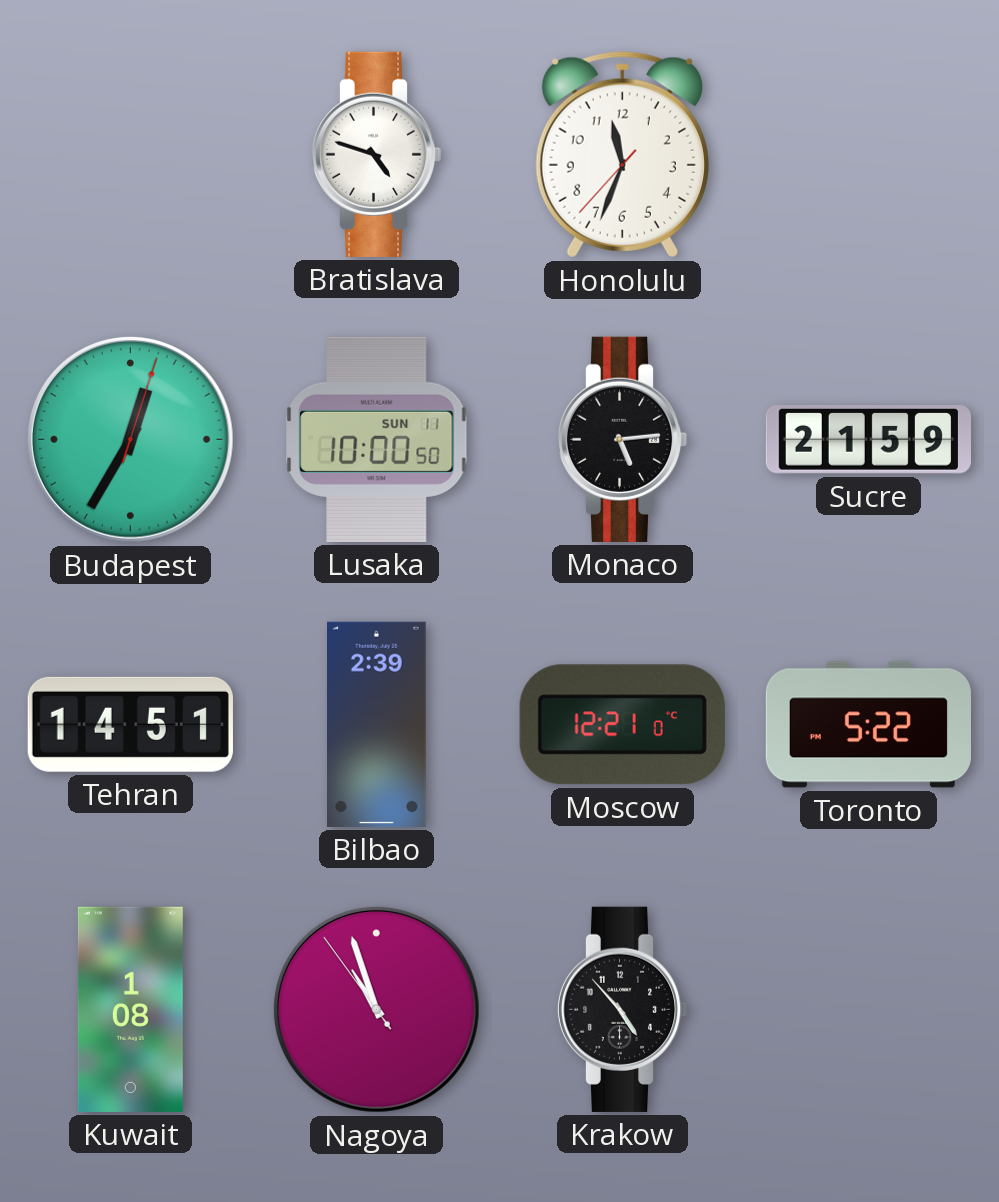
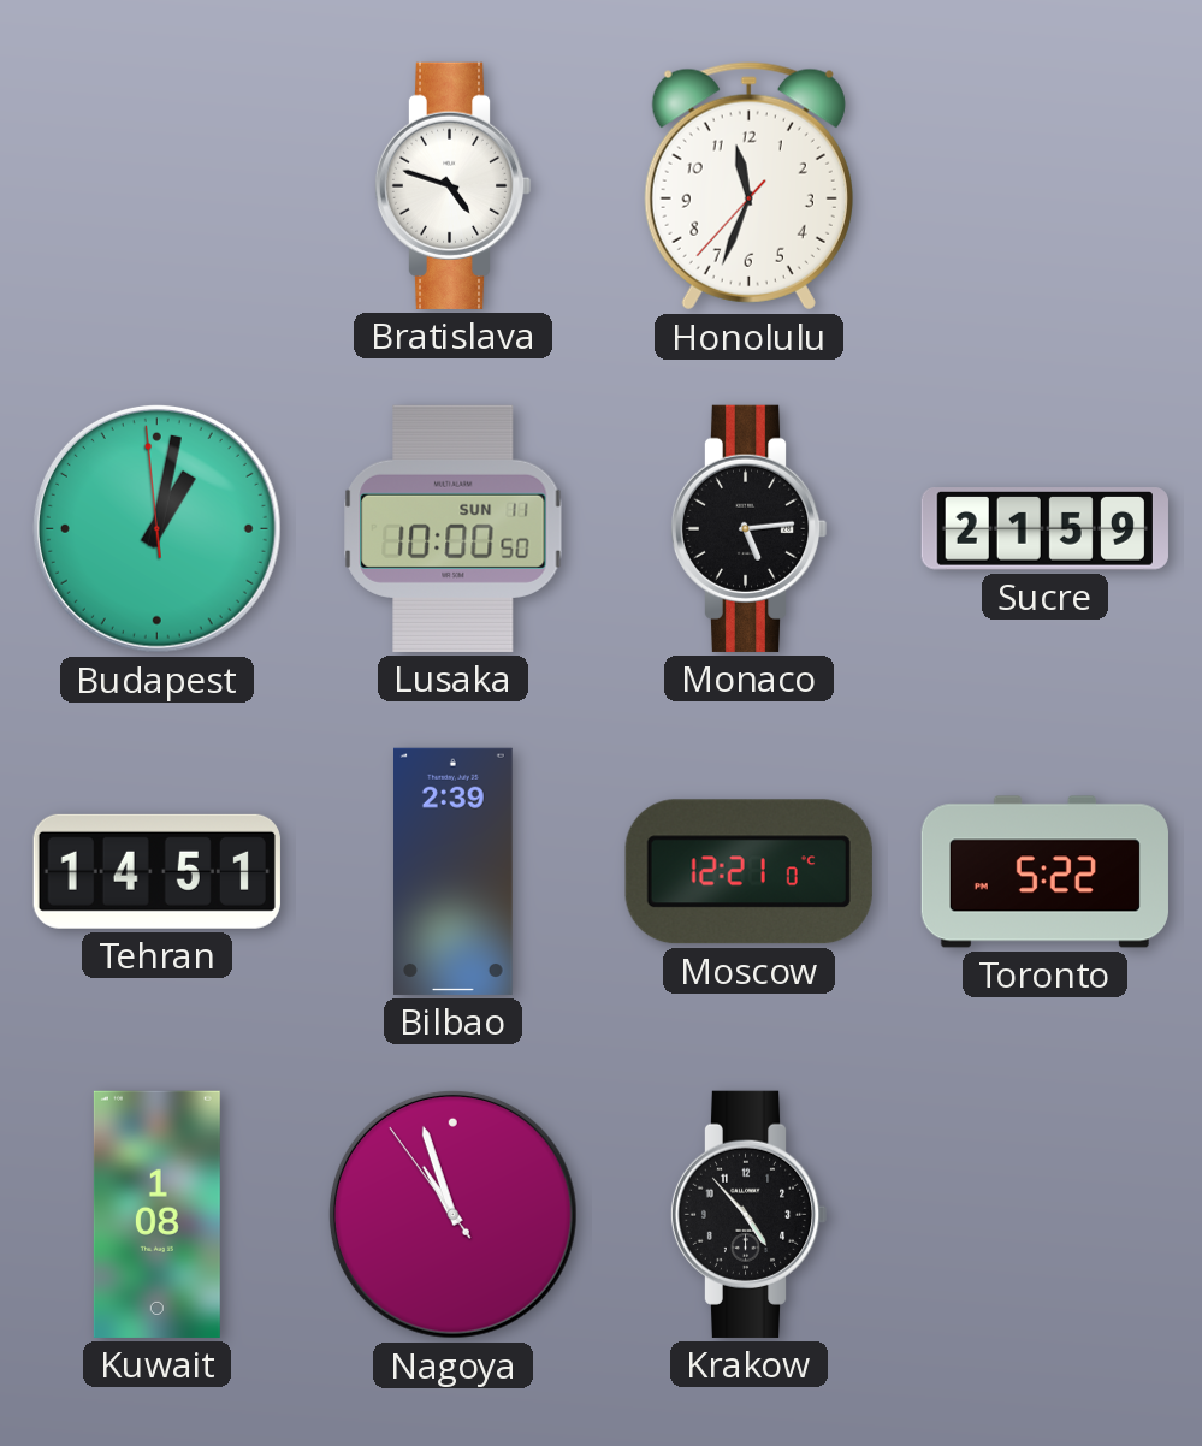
Budapest: 12:35 -> 1:01 (156, 528)
